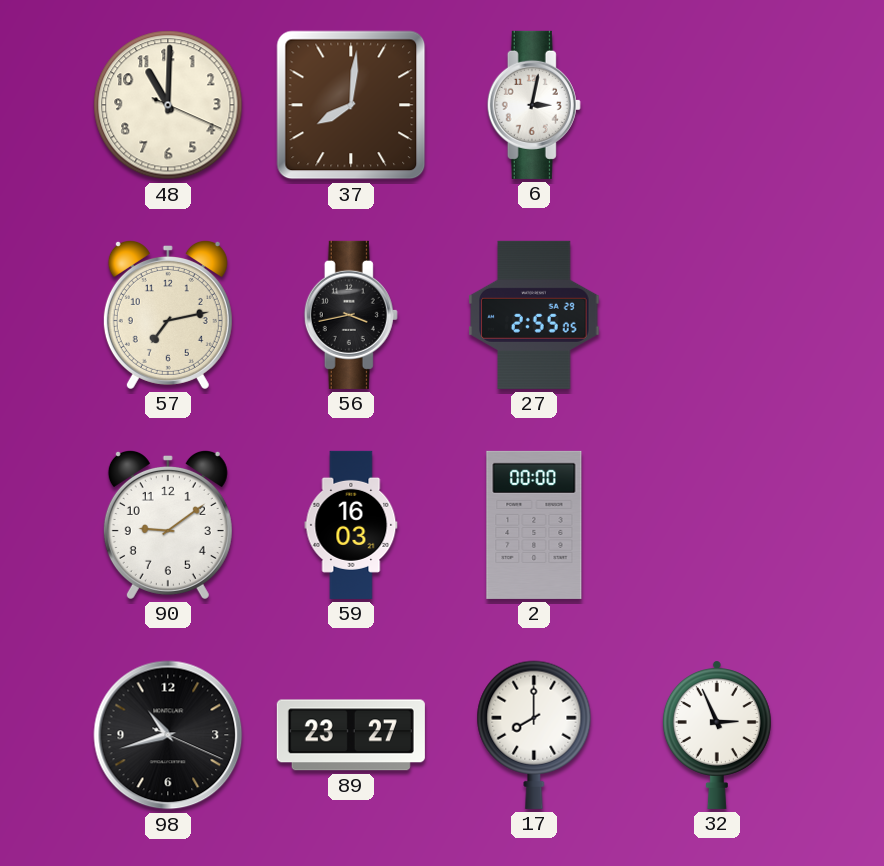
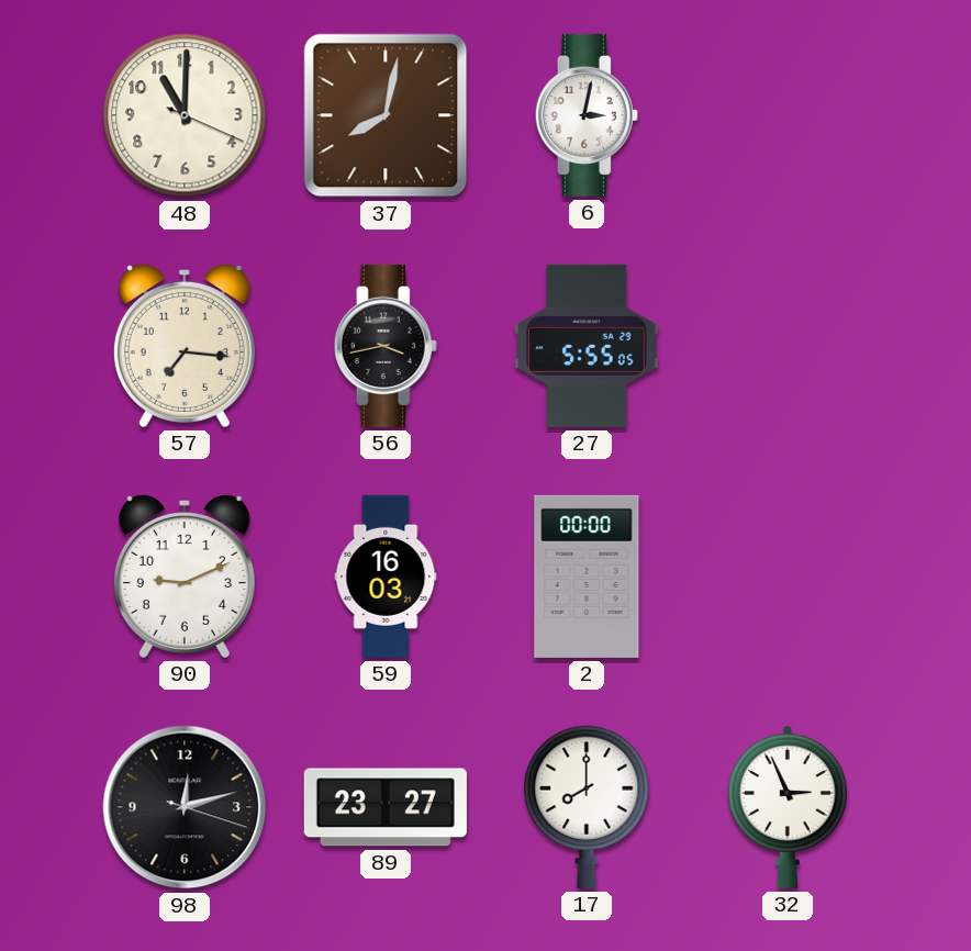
37: 8:01 -> 8:02 (386, 115)
57: 7:13 -> 7:16 (185, 345)
27: 2:55 -> 5:55 (587, 346)
90: 9:09 -> 9:11 (185, 575)
98: 10:42 -> 12:12 (185, 807)
